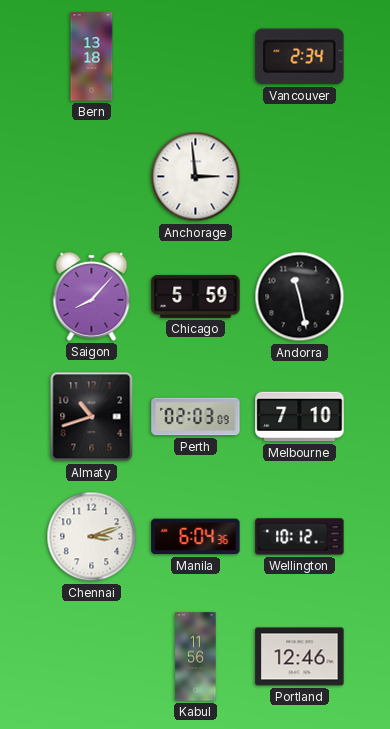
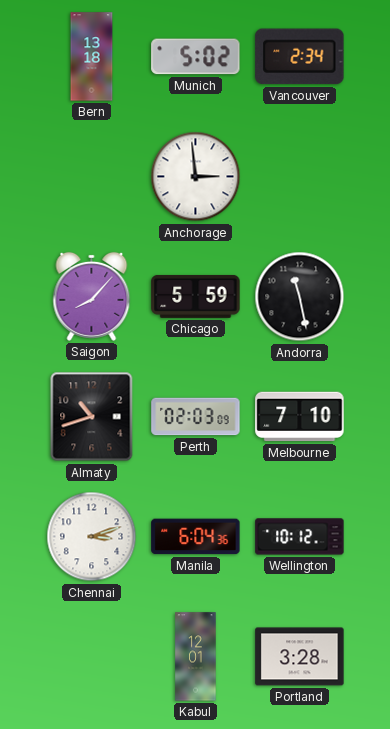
Munich: none -> 5:02 (196, 57)
Kabul: 11:56 -> 12:01 (196, 657)
Portland: 12:46 -> 3:28 (300, 657)
